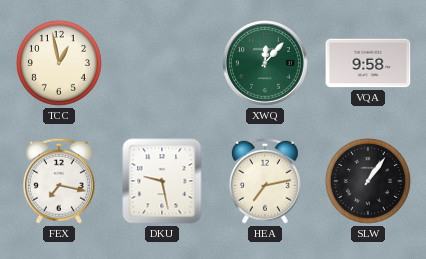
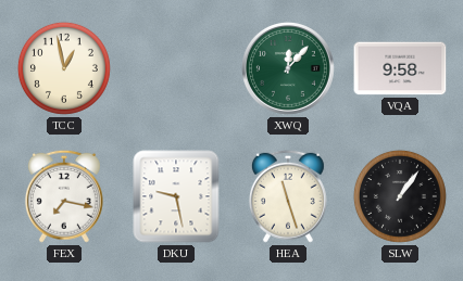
HEA: 7:13 -> 11:27 (288, 196)
